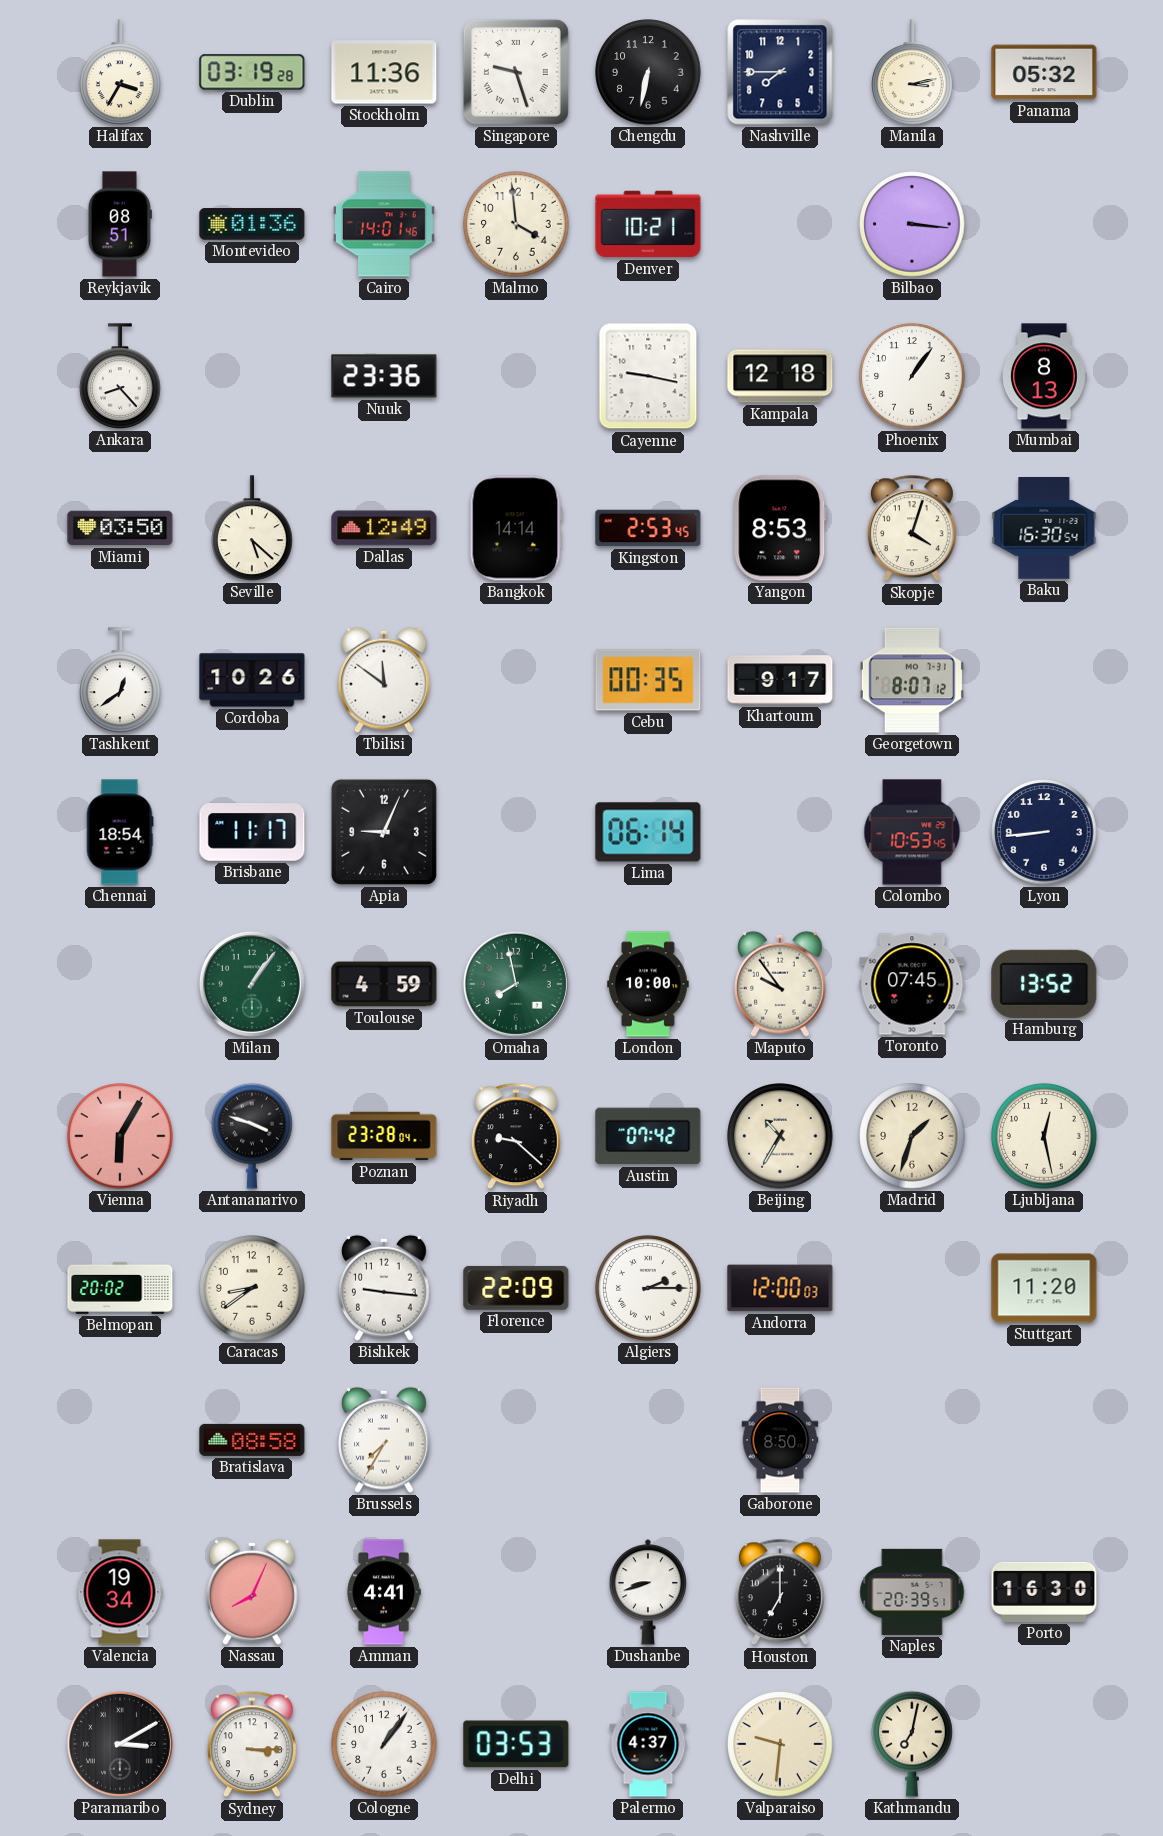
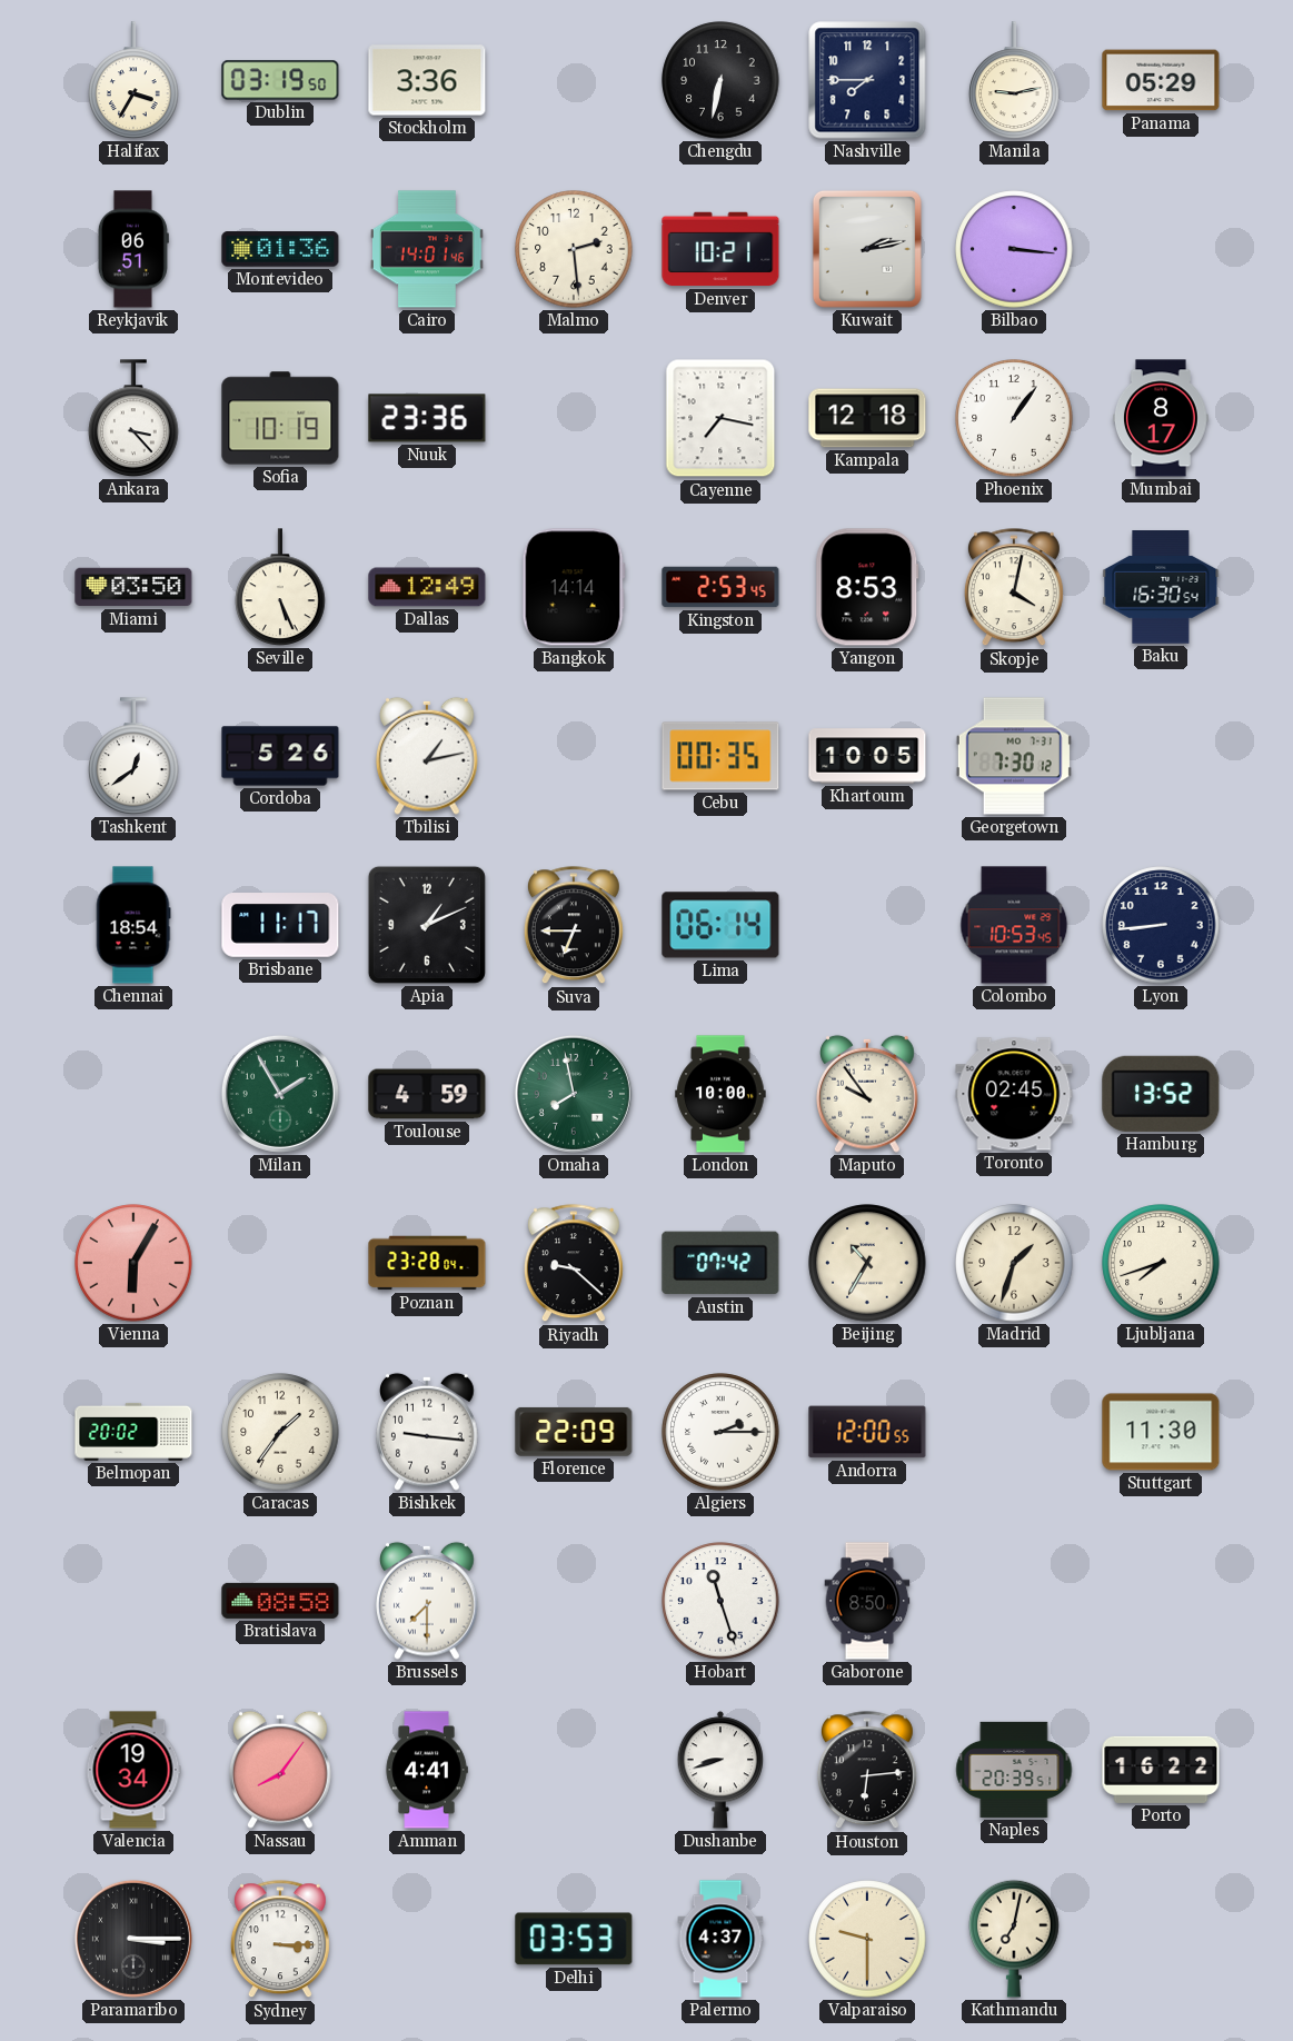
Dublin: 03:19:28 -> 03:19:50 (280, 80)
Stockholm: 11:36 -> 3:36 (427, 80)
Singapore: 9:27 -> none (516, 72)
Manila: 3:13 -> 9:13 (1014, 80)
Panama: 05:32 -> 05:29 (1161, 80)
Reykjavik: 08:51 -> 06:51 (133, 249)
Malmo: 3:59 -> 2:29 (574, 249)
Kuwait: none -> 2:13 (867, 249)
Ankara: 8:23 -> 3:23 (133, 418)
Sofia: none -> 10:19 (280, 418)
Cayenne: 9:17 -> 7:17 (720, 418)
Mumbai: 8:13 -> 8:17 (1162, 418)
Seville: 5:22 -> 5:26 (280, 587)
Skopje: 4:03 -> 4:02 (1014, 588)
Cordoba: 10:26 -> 5:26 (280, 756)
Tbilisi: 11:51 -> 1:13 (428, 756)
Khartoum: 9:17 -> 10:05 (867, 756)
Georgetown: 8:07 -> 7:30 (1014, 756)
Apia: 9:04 -> 1:11 (427, 925)
Suva: none -> 6:45 (574, 926)
Milan: 1:06 -> 1:55 (280, 1094)
Toronto: 07:45 -> 02:45 (1014, 1094)
Antananarivo: 3:48 -> none (252, 1136)
Ljubljana: 12:28 -> 7:42 (1161, 1263)
Caracas: 8:39 -> 1:36 (280, 1432)
Andorra: 12:00:03 -> 12:00:55 (867, 1432)
Stuttgart: 11:20 -> 11:30 (1161, 1432)
Brussels: 7:35 -> 7:30 (428, 1601)
Hobart: none -> 11:27 (720, 1601)
Nassau: 8:04 -> 8:06 (281, 1770)
Houston: 7:00 -> 6:14 (867, 1771)
Porto: 16:30 -> 16:22 (1161, 1770)
Paramaribo: 3:10 -> 3:15 (133, 1939)
Cologne: 1:06 -> none (384, 1744)
Valparaiso: 9:31 -> 9:30 (867, 1939)
